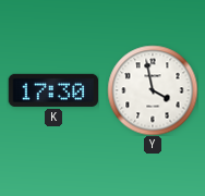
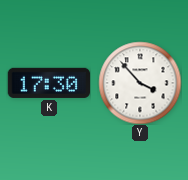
Y: 3:58 -> 3:53 (140, 83)
